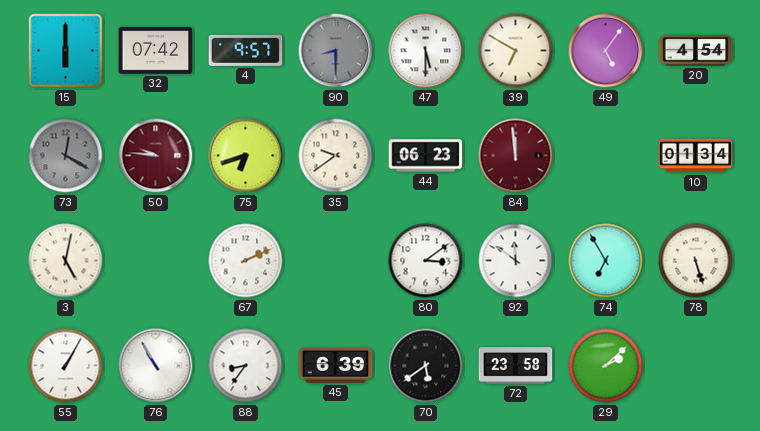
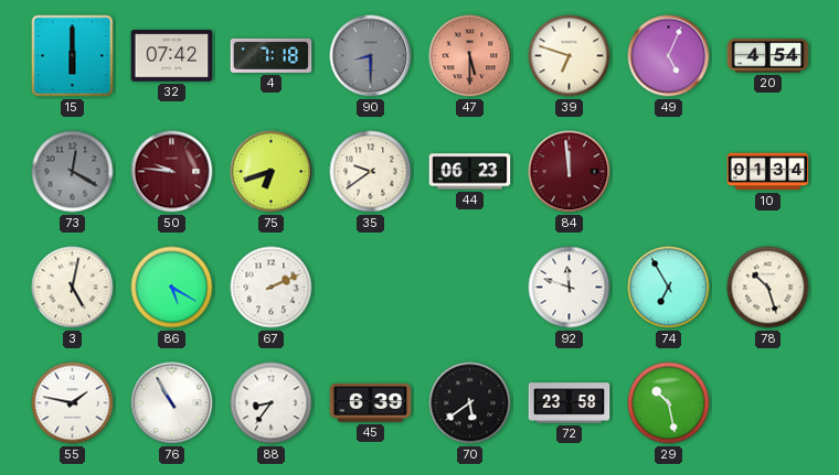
4: 9:57 -> 7:18 (272, 55)
47 dial: white -> salmon (470, 56)
39: 6:50 -> 6:48 (570, 56)
49: 5:06 -> 5:04 (669, 56)
86: none -> 5:20 (172, 288)
80: 3:09 -> none (426, 261)
92: 11:51 -> 11:48 (570, 288)
78: 5:27 -> 10:27 (768, 288)
55: 1:05 -> 1:47 (73, 403)
29: 2:08 -> 10:28 (669, 403)
